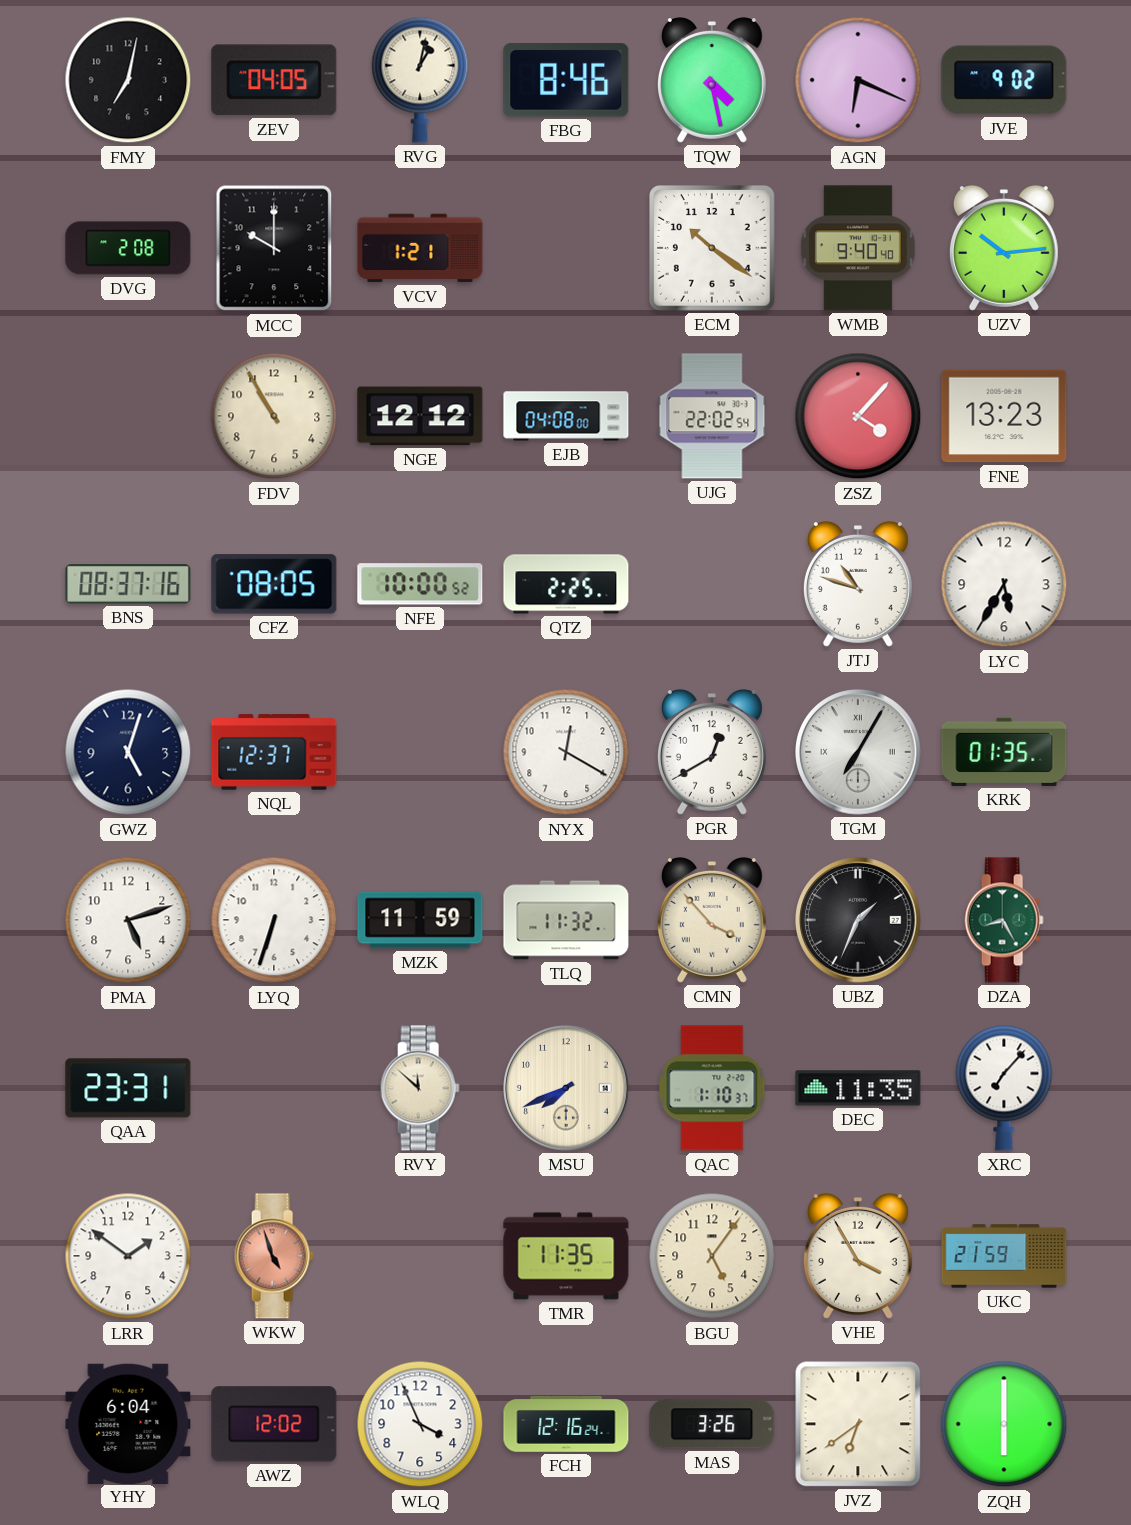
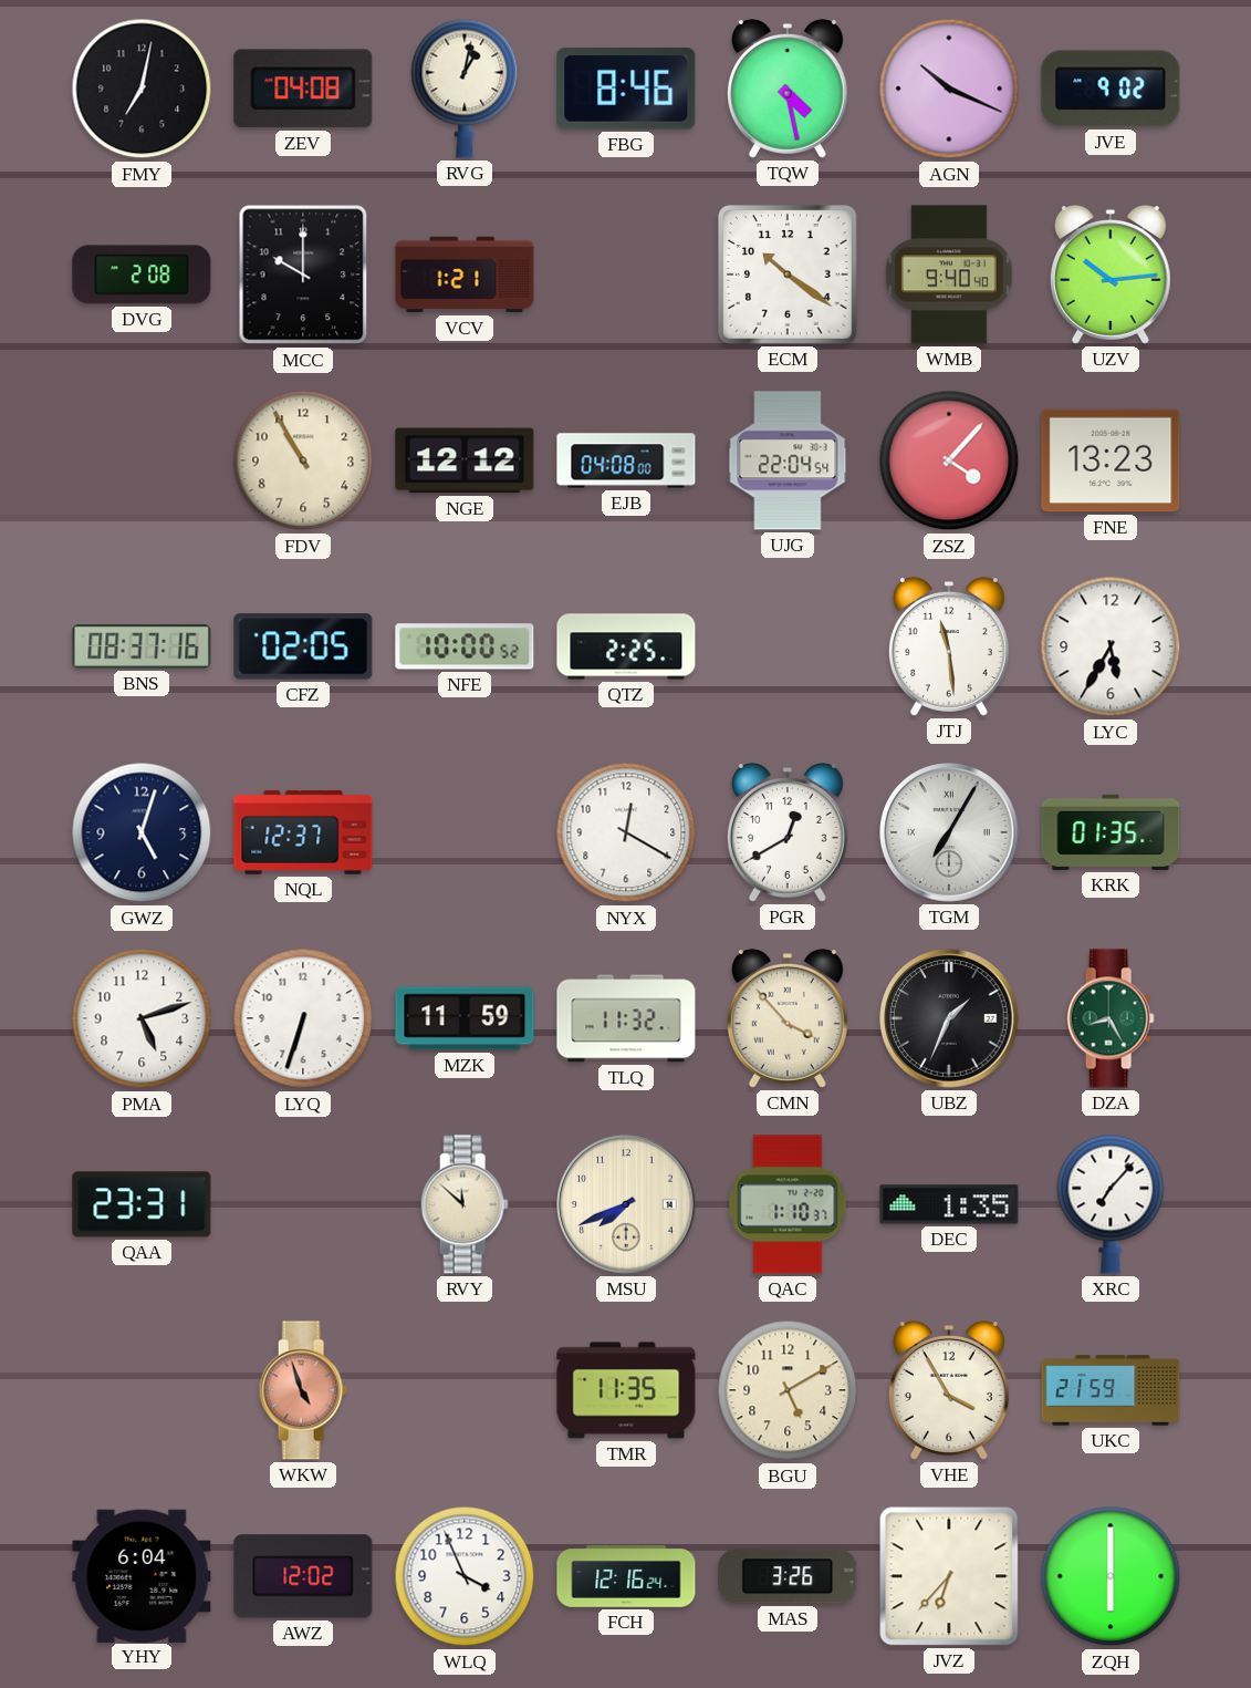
ZEV: 04:05 -> 04:08 (303, 89)
AGN: 6:19 -> 10:19 (949, 89)
UJG: 22:02 -> 22:04 (788, 460)
CFZ: 08:05 -> 02:05 (303, 646)
JTJ: 10:48 -> 11:29 (949, 648)
DEC: 11:35 -> 1:35 (949, 1204)
LRR: 1:51 -> none (128, 1256)
BGU: 5:06 -> 5:10 (788, 1390)
JVZ: 6:39 -> 6:37 (949, 1576)
